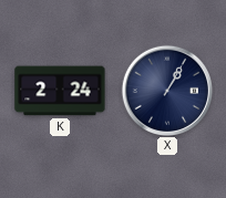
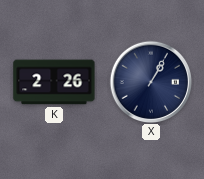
K: 2:24 -> 2:26 (54, 82)
